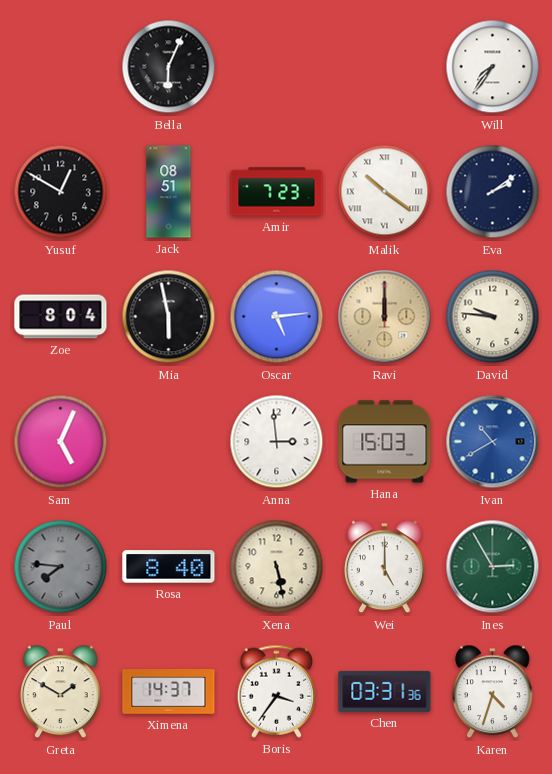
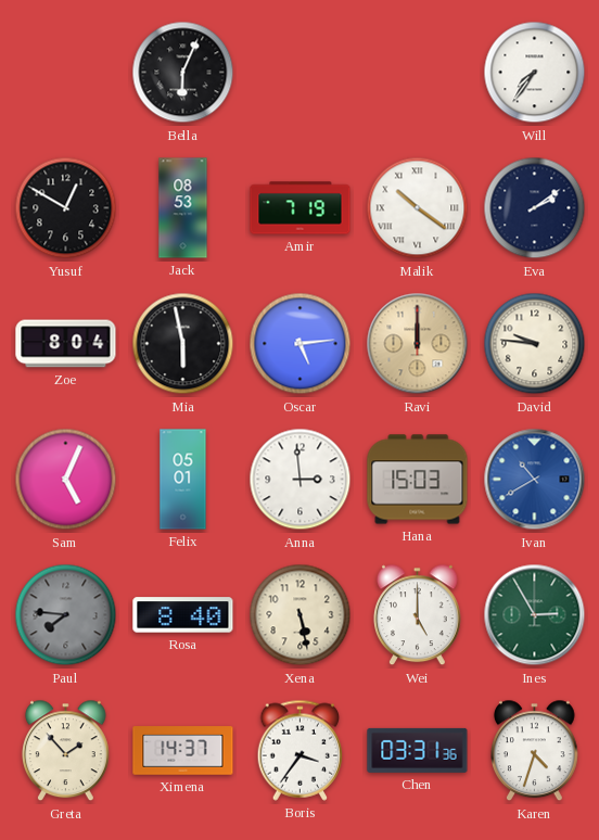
Jack: 08:51 -> 08:53 (183, 208)
Amir: 7:23 -> 7:19 (301, 208)
Felix: none -> 05:01 (183, 480)
Greta: 1:50 -> 1:53 (66, 751)
